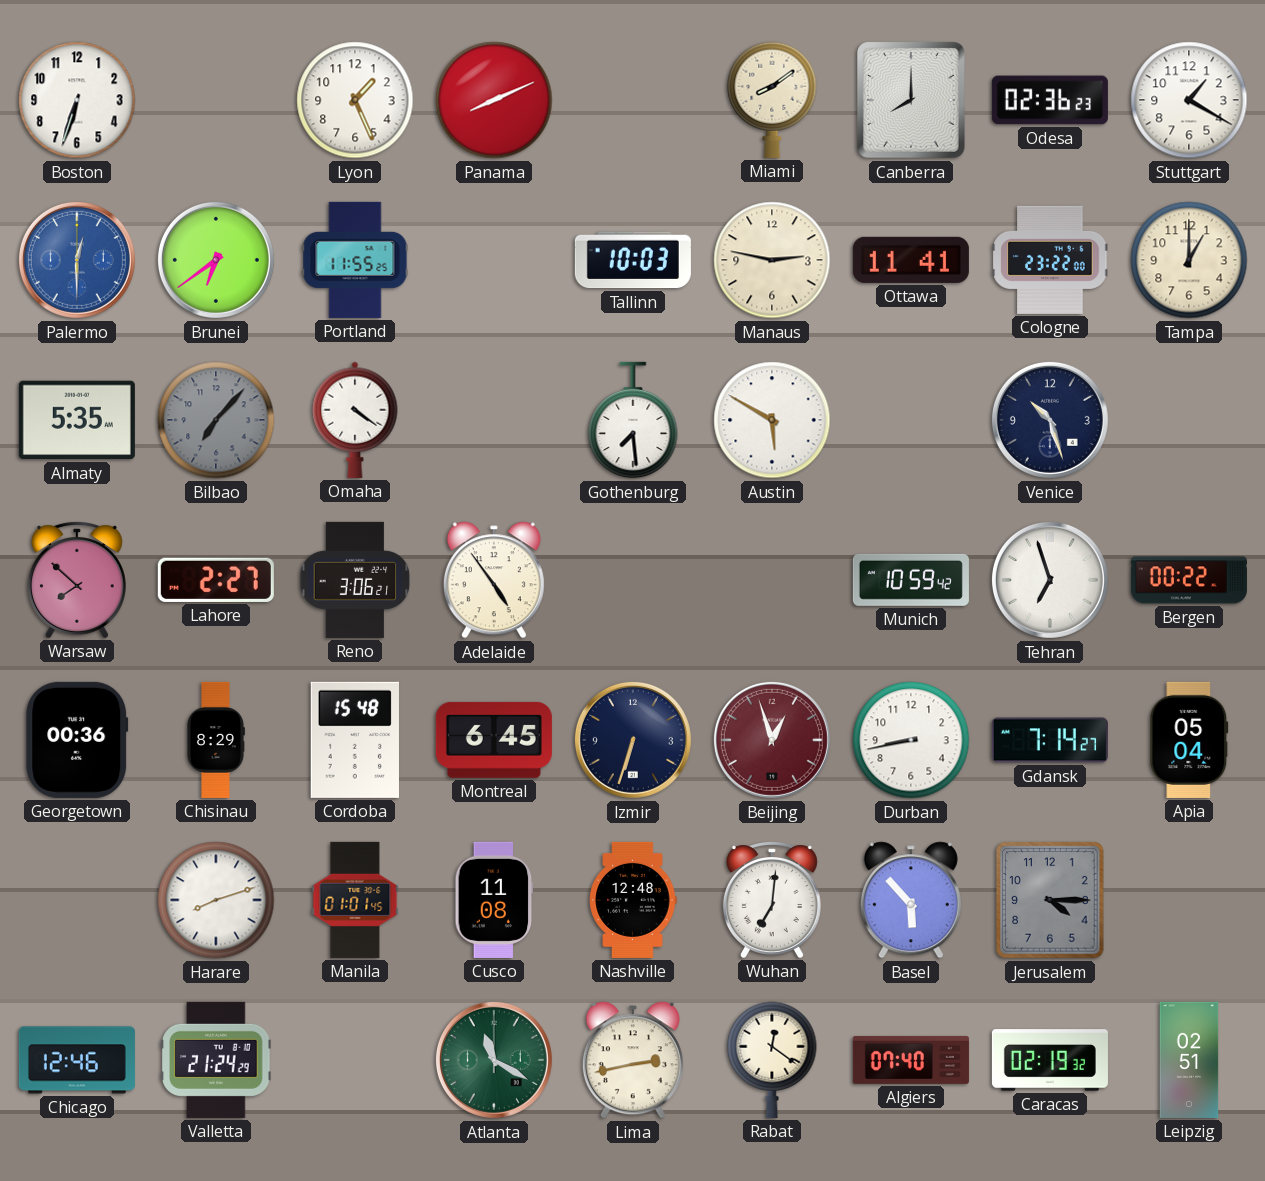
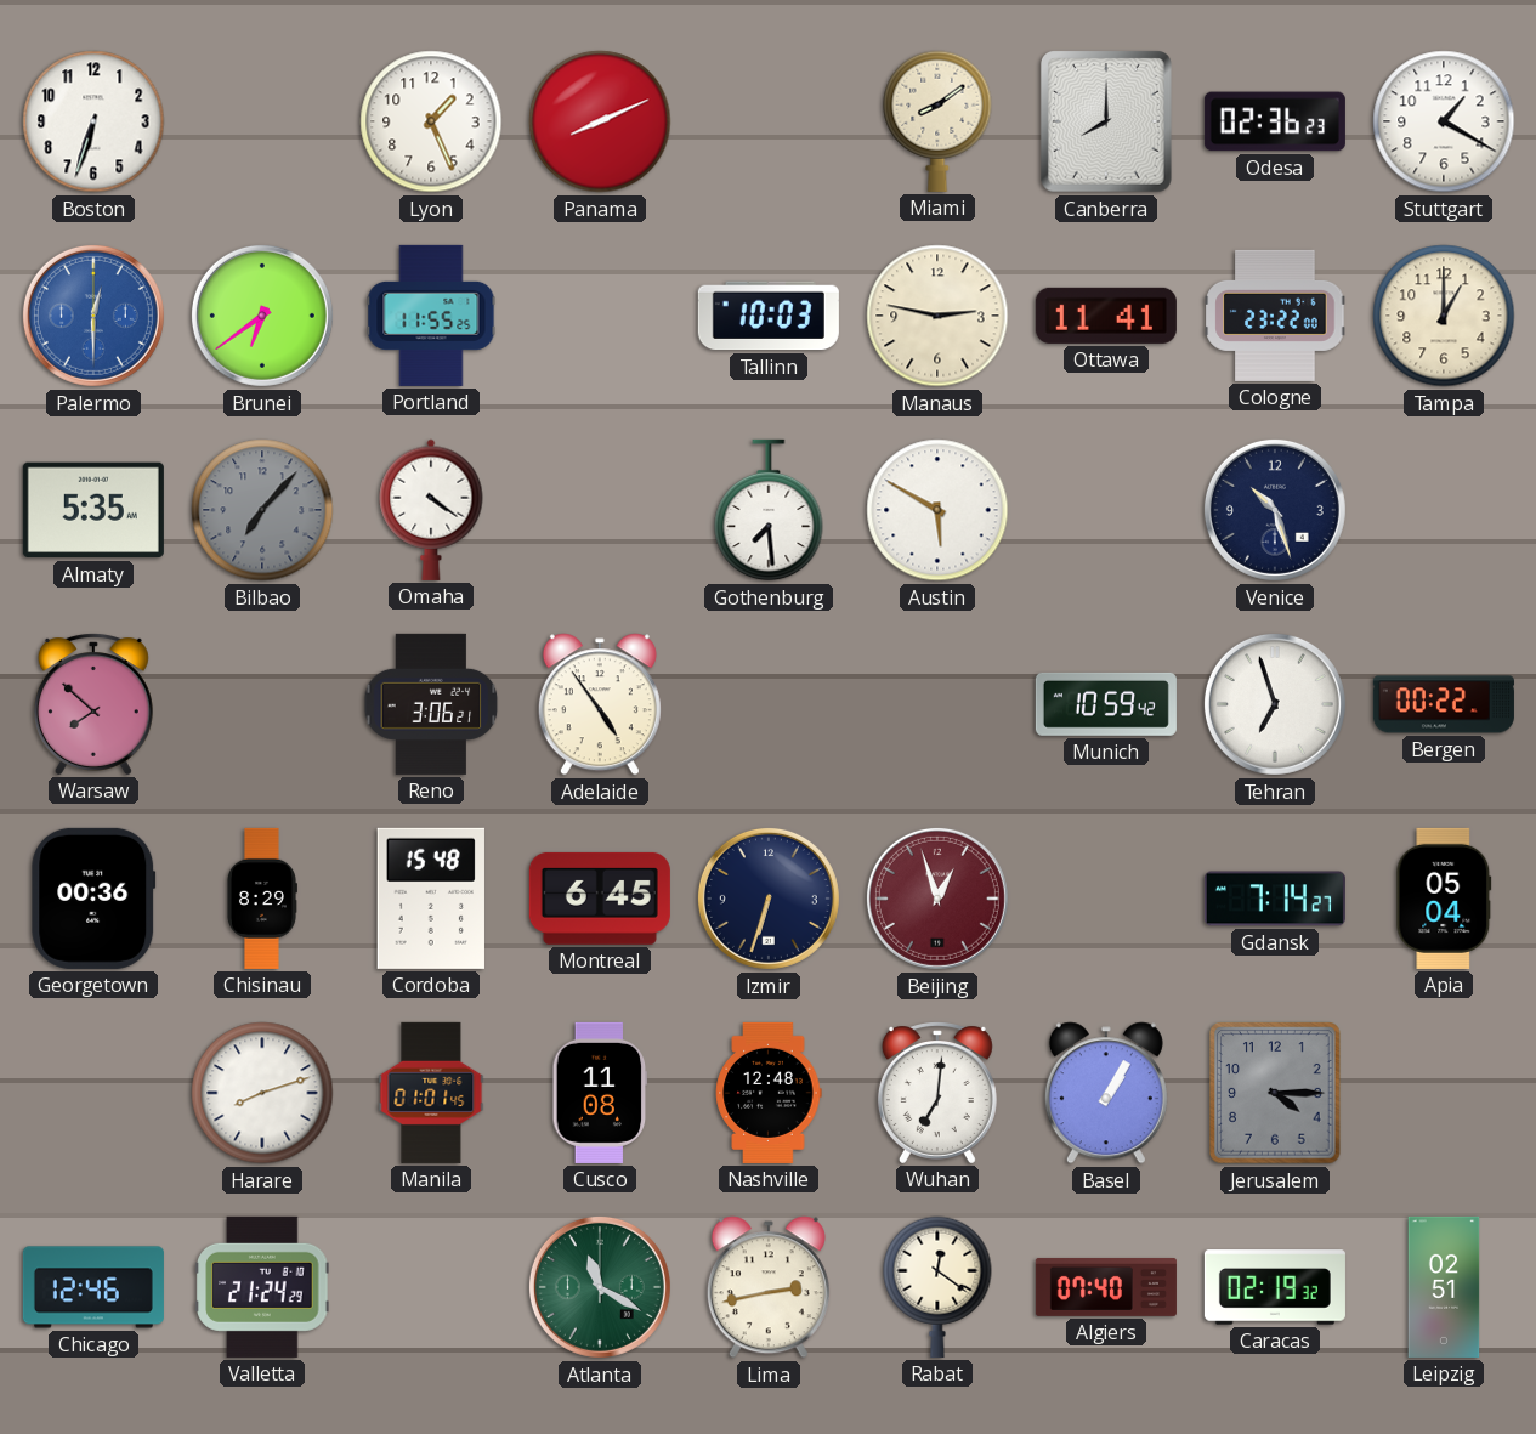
Lahore: 2:27 -> none (216, 580)
Durban: 8:43 -> none (911, 740)
Basel: 5:53 -> 1:05 (1106, 1093)
